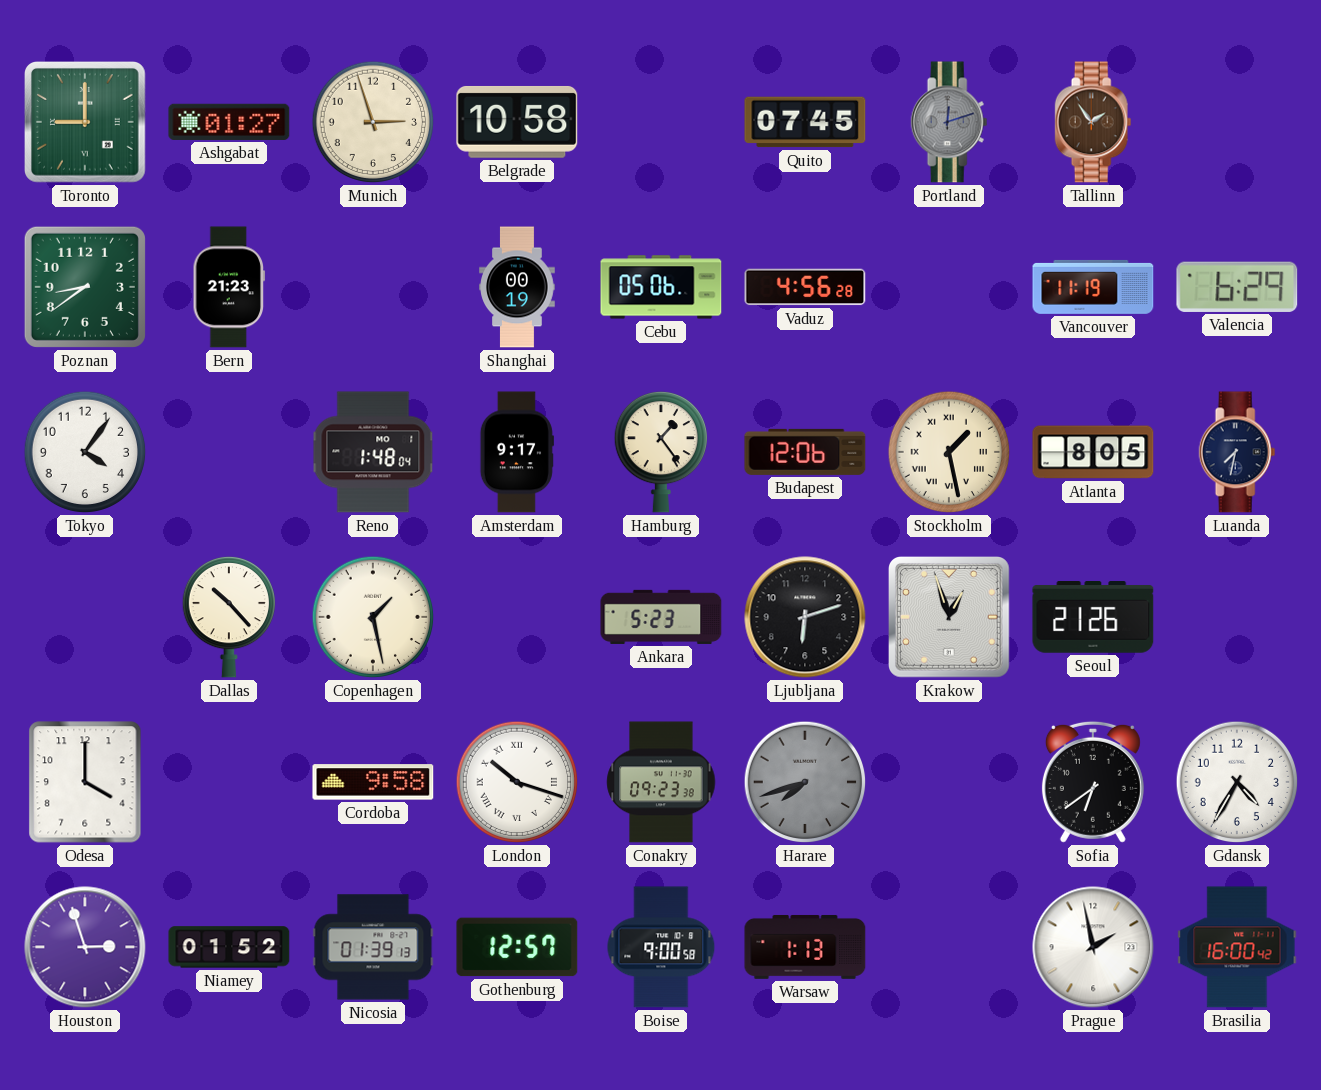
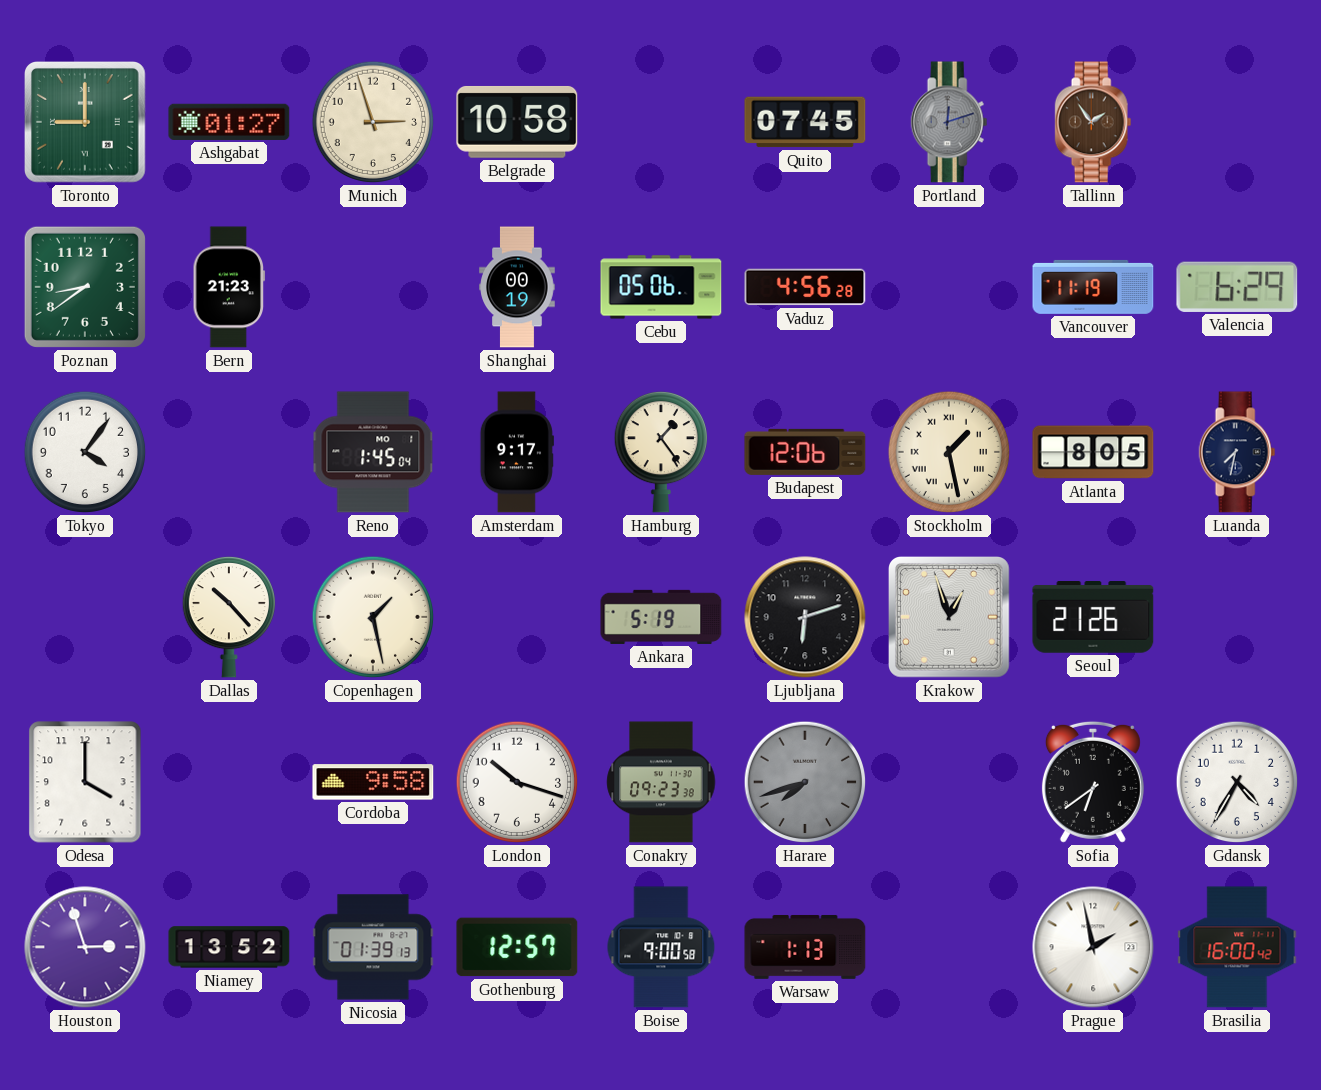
Reno: 1:48 -> 1:45 (373, 452)
Ankara: 5:23 -> 5:19 (661, 617)
London numerals: Roman -> Arabic (517, 782)
Niamey: 01:52 -> 13:52 (229, 947)
